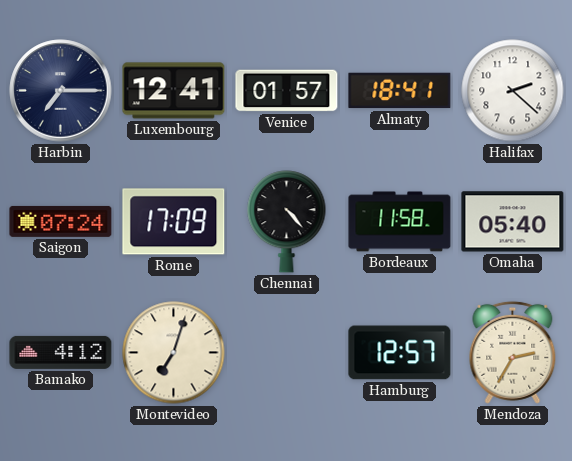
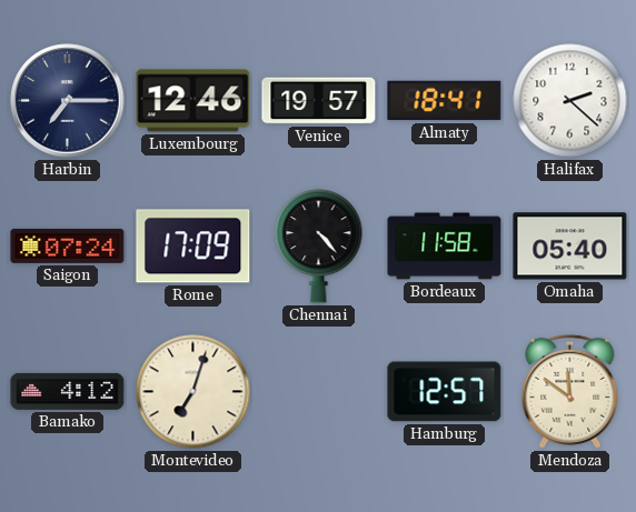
Luxembourg: 12:41 -> 12:46 (193, 101)
Venice: 01:57 -> 19:57 (319, 101)
Mendoza: 2:35 -> 11:51 (570, 391)
